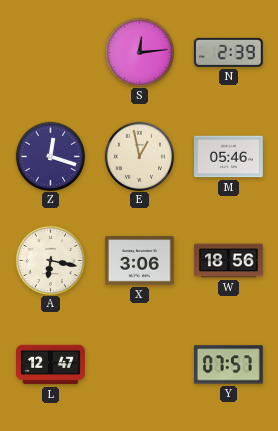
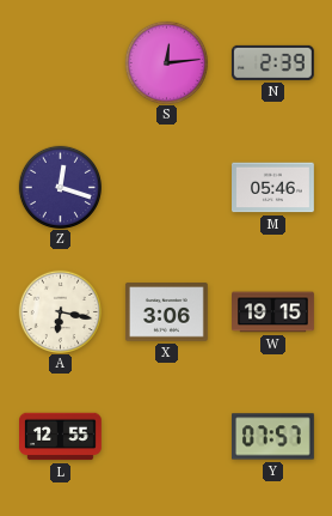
E: 12:58 -> none (139, 156)
W: 18:56 -> 19:15 (273, 312)
L: 12:47 -> 12:55 (61, 437)
